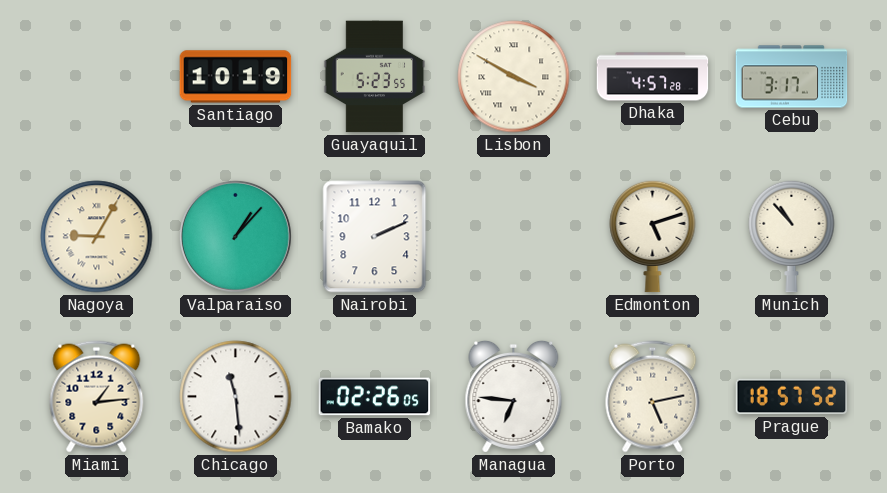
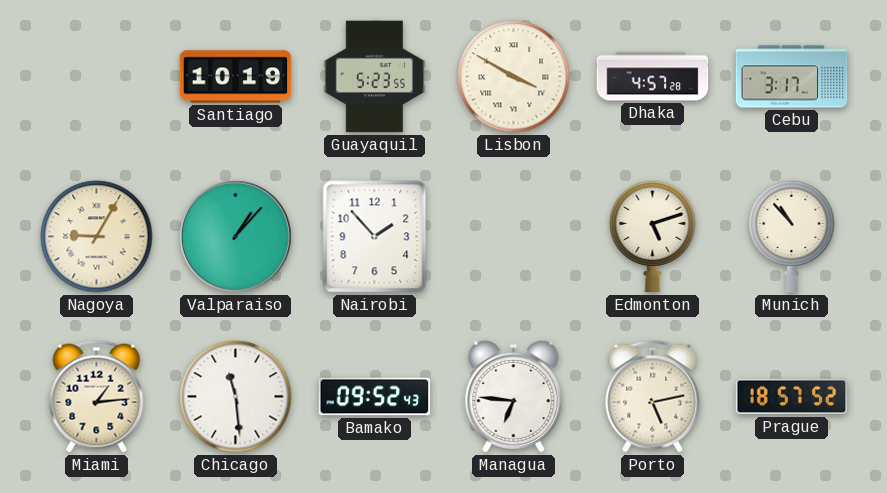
Nairobi: 2:11 -> 1:53 (375, 237)
Bamako: 02:26 -> 09:52 (375, 397)
